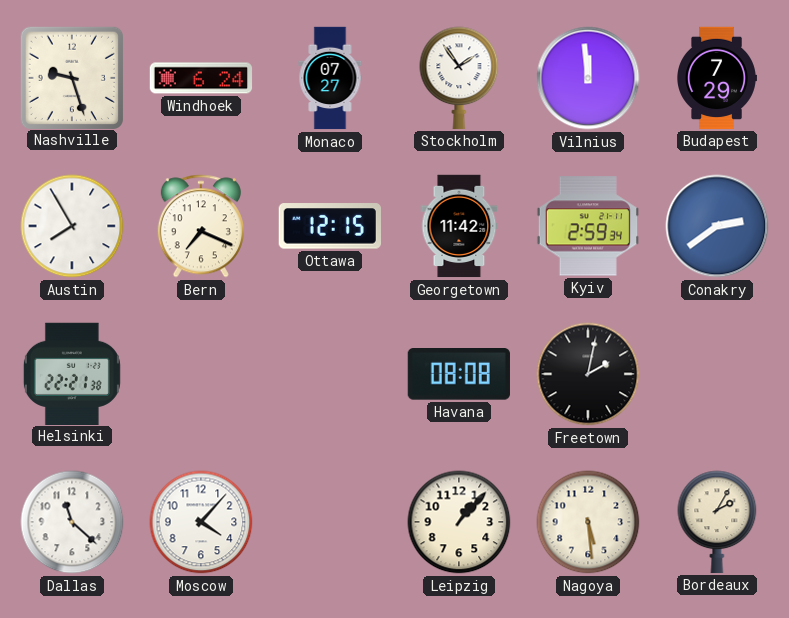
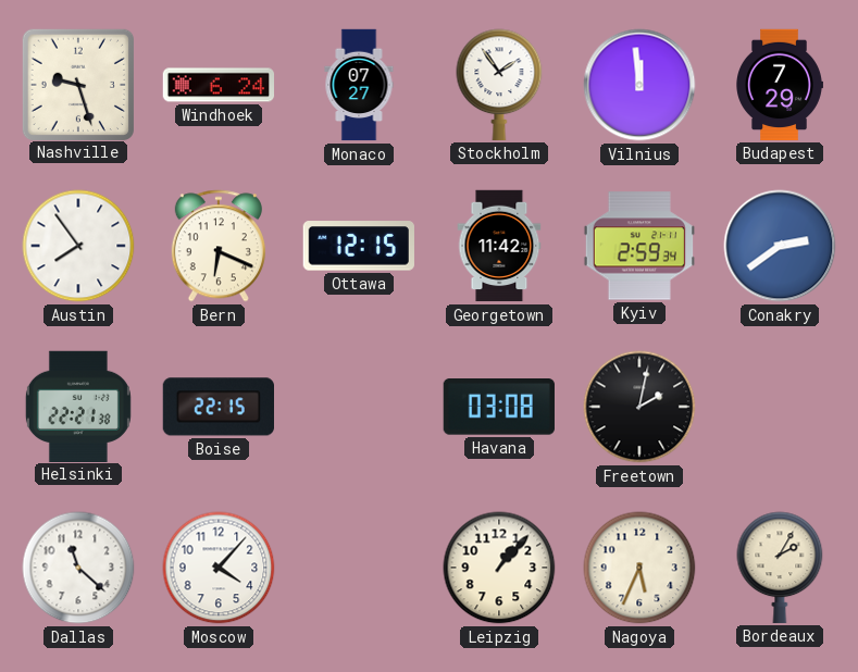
Austin: 7:55 -> 7:54 (78, 246)
Bern: 7:19 -> 6:19 (219, 246)
Boise: none -> 22:15 (217, 407)
Havana: 08:08 -> 03:08 (499, 407)
Nagoya: 5:29 -> 5:34 (639, 568)
